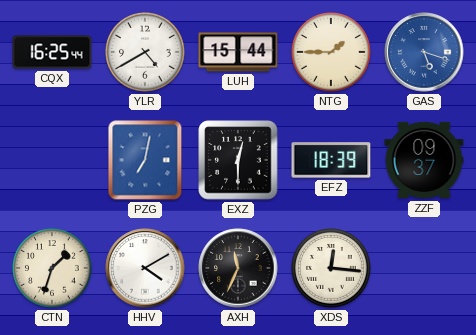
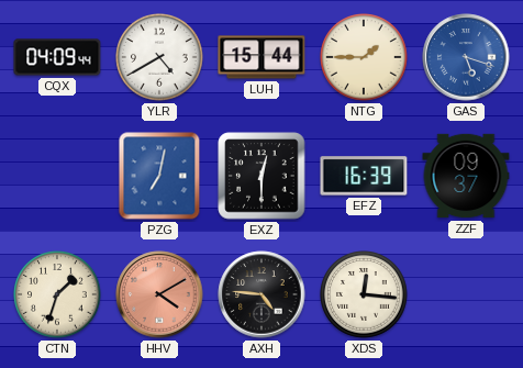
CQX: 16:25 -> 04:09 (57, 57)
EFZ: 18:39 -> 16:39 (364, 176)
HHV dial: white -> salmon (159, 294)
AXH: 11:34 -> 4:46 (261, 294)
